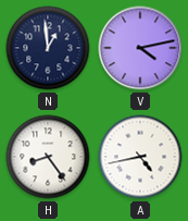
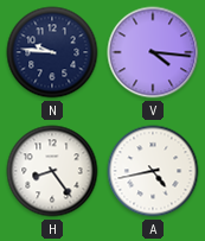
N: 12:59 -> 9:46 (52, 52)
V: 4:13 -> 4:16 (153, 52)
